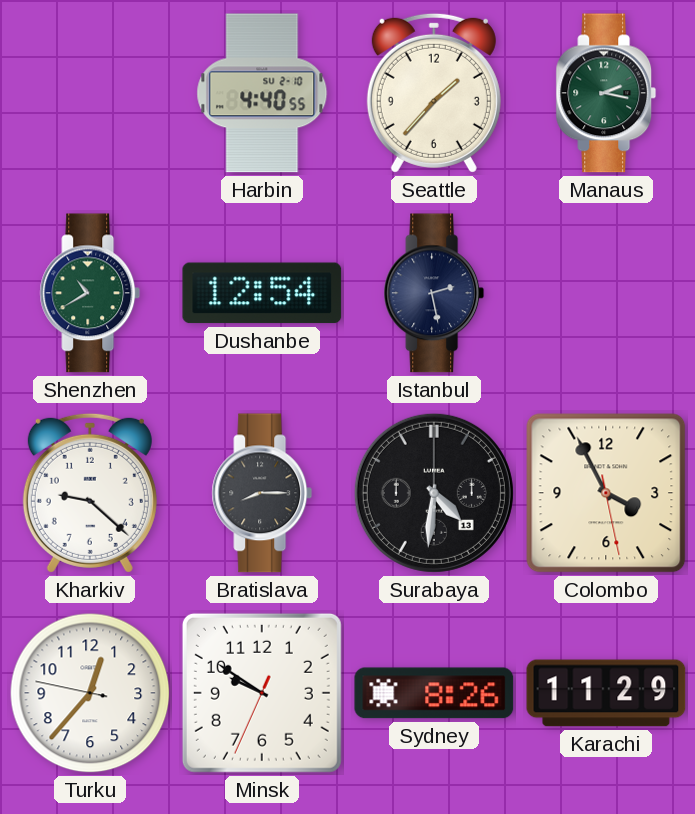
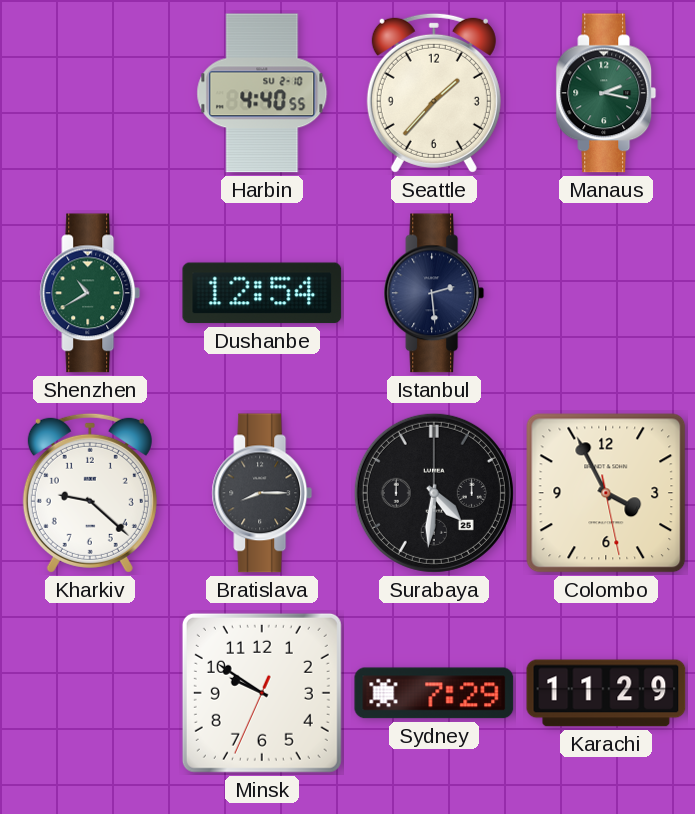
Istanbul: 2:28 -> 2:29 (434, 293)
Surabaya date: 13 -> 25 (434, 493)
Turku: 12:36 -> none (90, 693)
Sydney: 8:26 -> 7:29 (434, 693)
